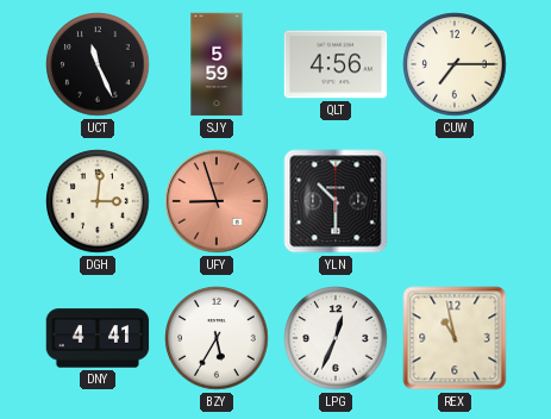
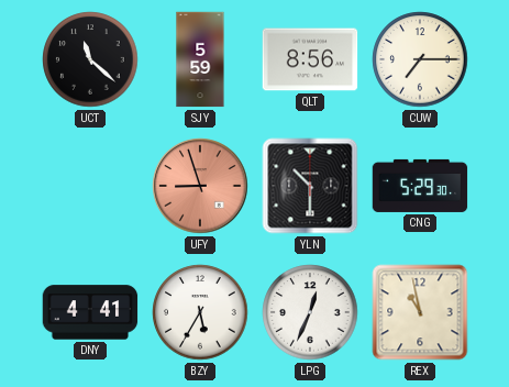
UCT: 11:26 -> 11:22 (90, 59)
QLT: 4:56 -> 8:56 (310, 59)
DGH: 3:01 -> none (98, 201)
CNG: none -> 5:29 (420, 186)
